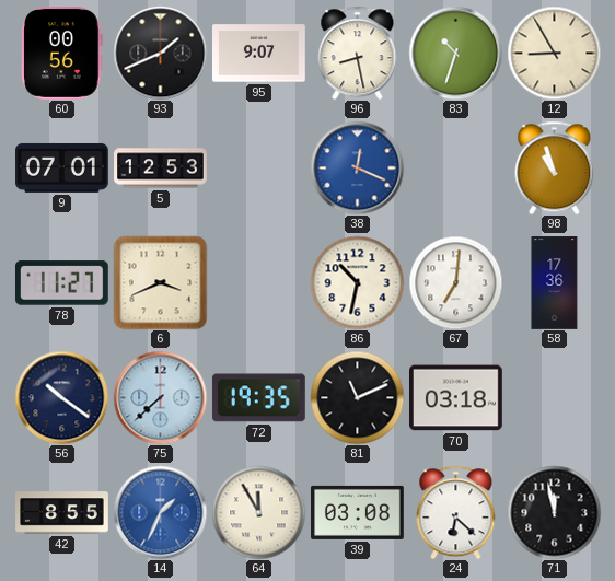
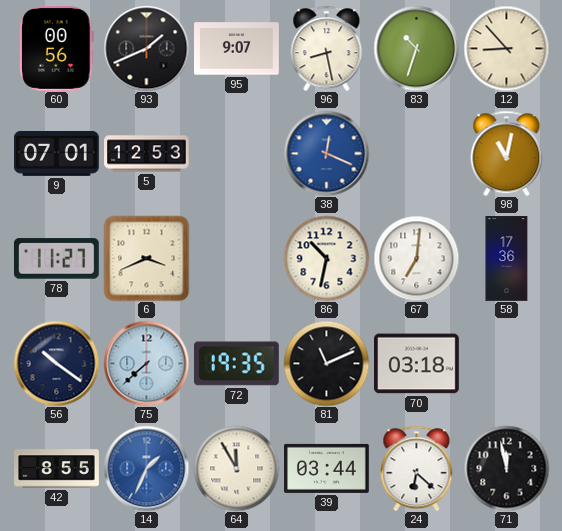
12: 8:55 -> 8:53 (506, 48)
98: 10:57 -> 11:02 (507, 153)
39: 03:08 -> 03:44 (327, 468)
